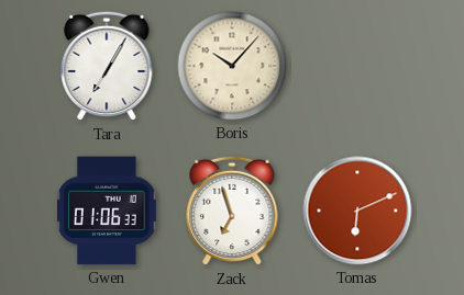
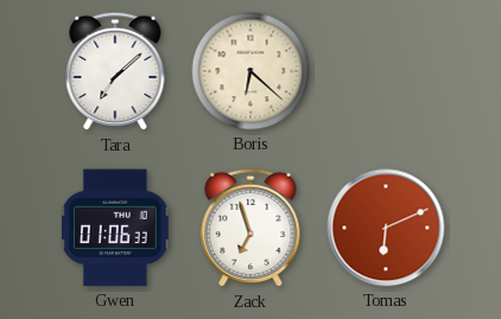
Tara: 7:05 -> 7:08 (115, 71)
Boris: 10:07 -> 6:22 (251, 71)
